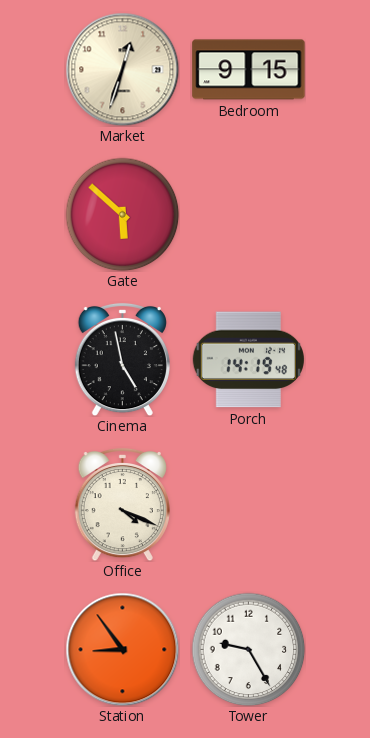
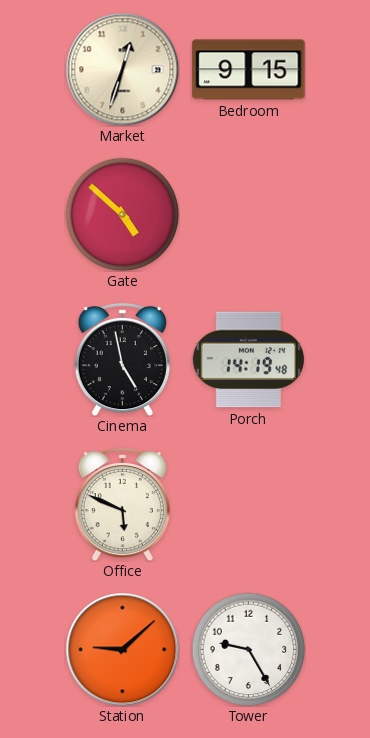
Gate: 5:52 -> 4:52 (122, 214)
Office: 4:19 -> 5:49 (122, 504)
Station: 8:54 -> 9:08 (122, 649)
